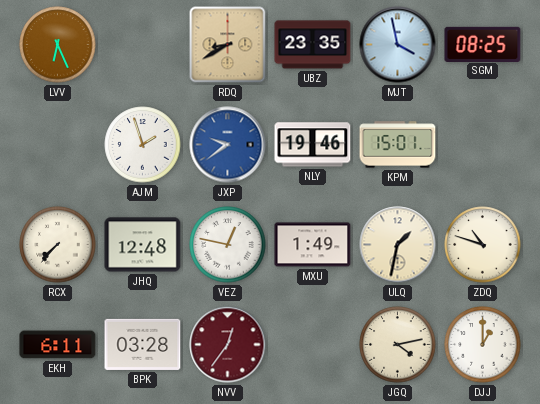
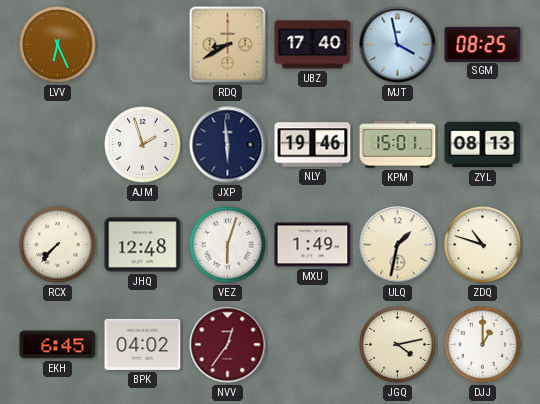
UBZ: 23:35 -> 17:40 (313, 45)
JXP: 9:39 -> 5:59 (228, 145)
JXP dial: blue -> navy (228, 145)
ZYL: none -> 08:13 (483, 145)
VEZ: 12:47 -> 6:03 (228, 245)
EKH: 6:11 -> 6:45 (58, 345)
BPK: 03:28 -> 04:02 (143, 344)
